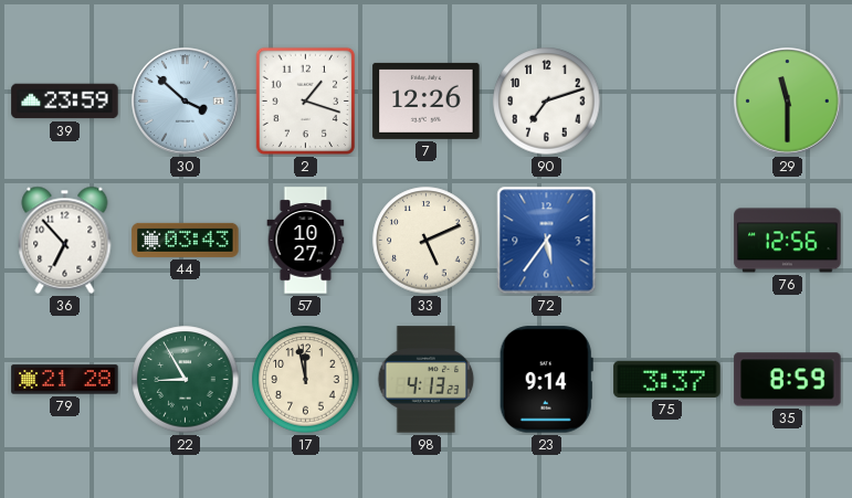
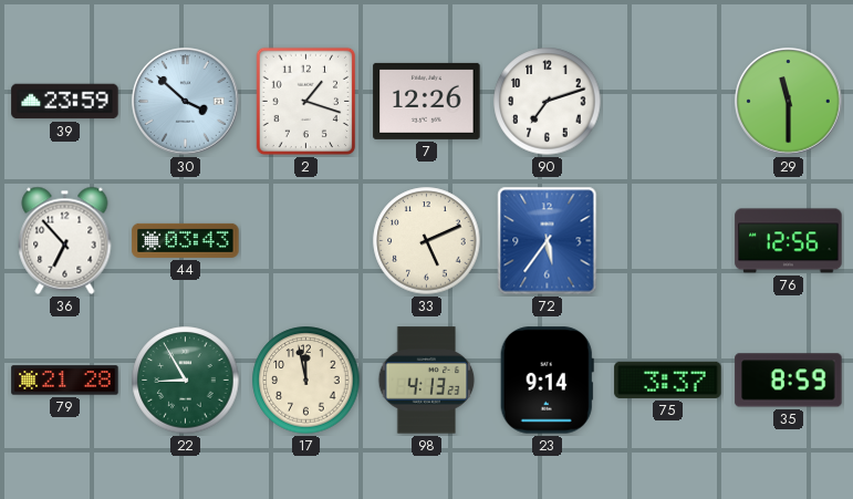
57: 10:27 -> none (306, 241)
